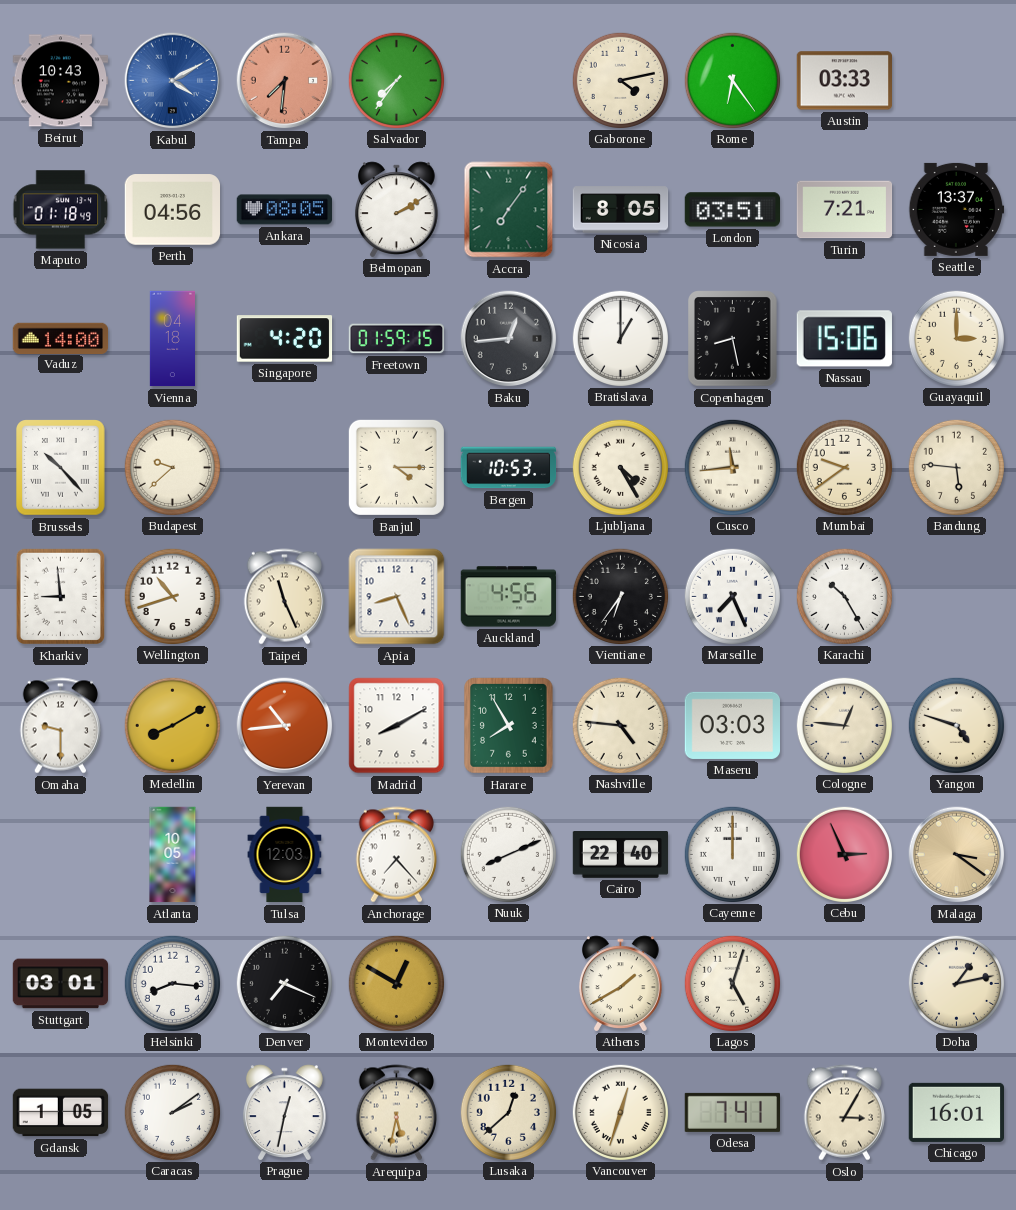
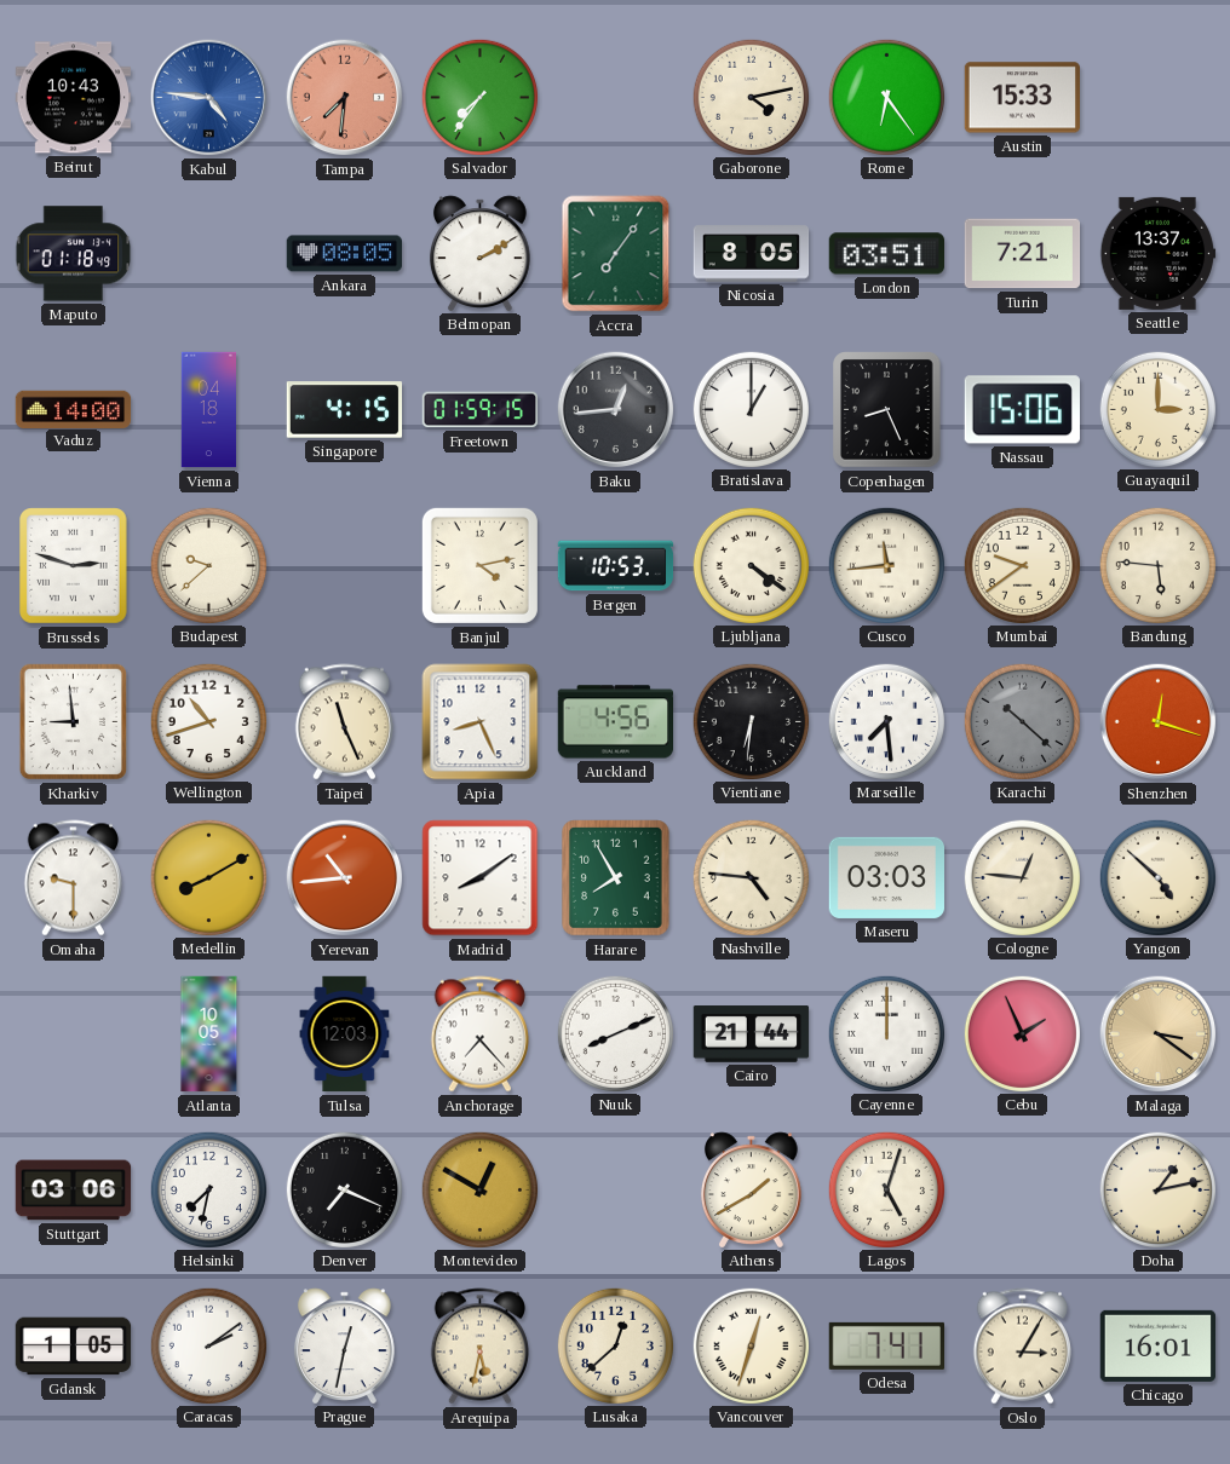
Kabul: 4:10 -> 4:46 (209, 98)
Austin: 03:33 -> 15:33 (1022, 98)
Perth: 04:56 -> none (173, 210)
Singapore: 4:20 -> 4:15 (345, 410)
Copenhagen: 8:28 -> 8:26 (887, 410)
Brussels: 10:23 -> 2:48 (74, 566)
Banjul: 4:15 -> 4:13 (479, 565)
Ljubljana: 4:25 -> 4:21 (751, 565)
Vientiane: 6:36 -> 6:31 (751, 721)
Marseille: 7:26 -> 7:29 (886, 721)
Karachi: 10:25 -> 10:22 (1022, 721)
Karachi dial: white -> grey (1022, 721)
Shenzhen: none -> 12:18 (1159, 722)
Madrid: 8:10 -> 8:09 (481, 878)
Yangon: 4:48 -> 4:52 (1157, 877)
Cairo: 22:40 -> 21:44 (752, 1034)
Cebu: 2:56 -> 1:56 (1022, 1033)
Stuttgart: 03:01 -> 03:06 (74, 1191)
Helsinki: 8:16 -> 7:32 (208, 1189)
